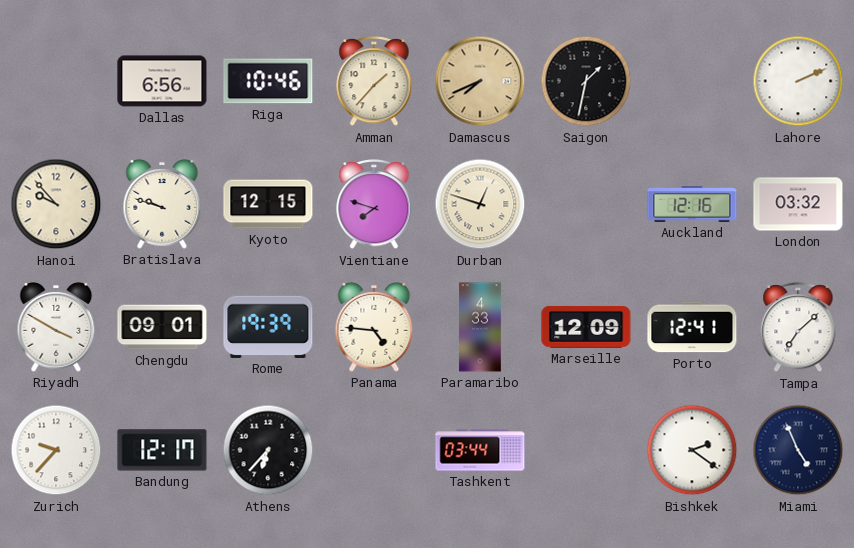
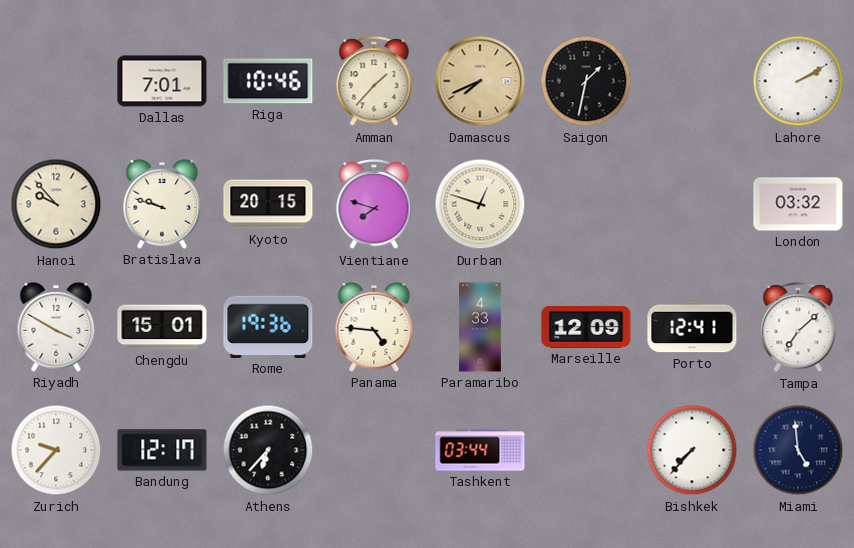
Dallas: 6:56 -> 7:01 (162, 81)
Lahore: 2:11 -> 2:10 (798, 81)
Kyoto: 12:15 -> 20:15 (268, 204)
Auckland: 12:16 -> none (692, 205)
Chengdu: 09:01 -> 15:01 (162, 327)
Rome: 19:39 -> 19:36 (268, 327)
Bishkek: 2:21 -> 7:37 (692, 450)
Miami: 4:56 -> 4:59 (798, 450)
